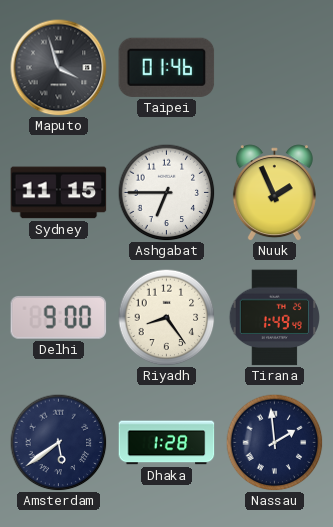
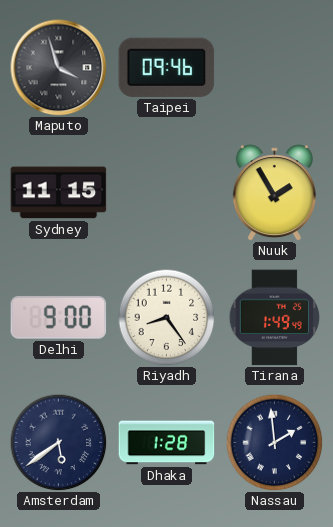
Taipei: 01:46 -> 09:46 (167, 67)
Ashgabat: 6:45 -> none (166, 192)
Nuuk: 1:56 -> 1:55 (274, 193)
